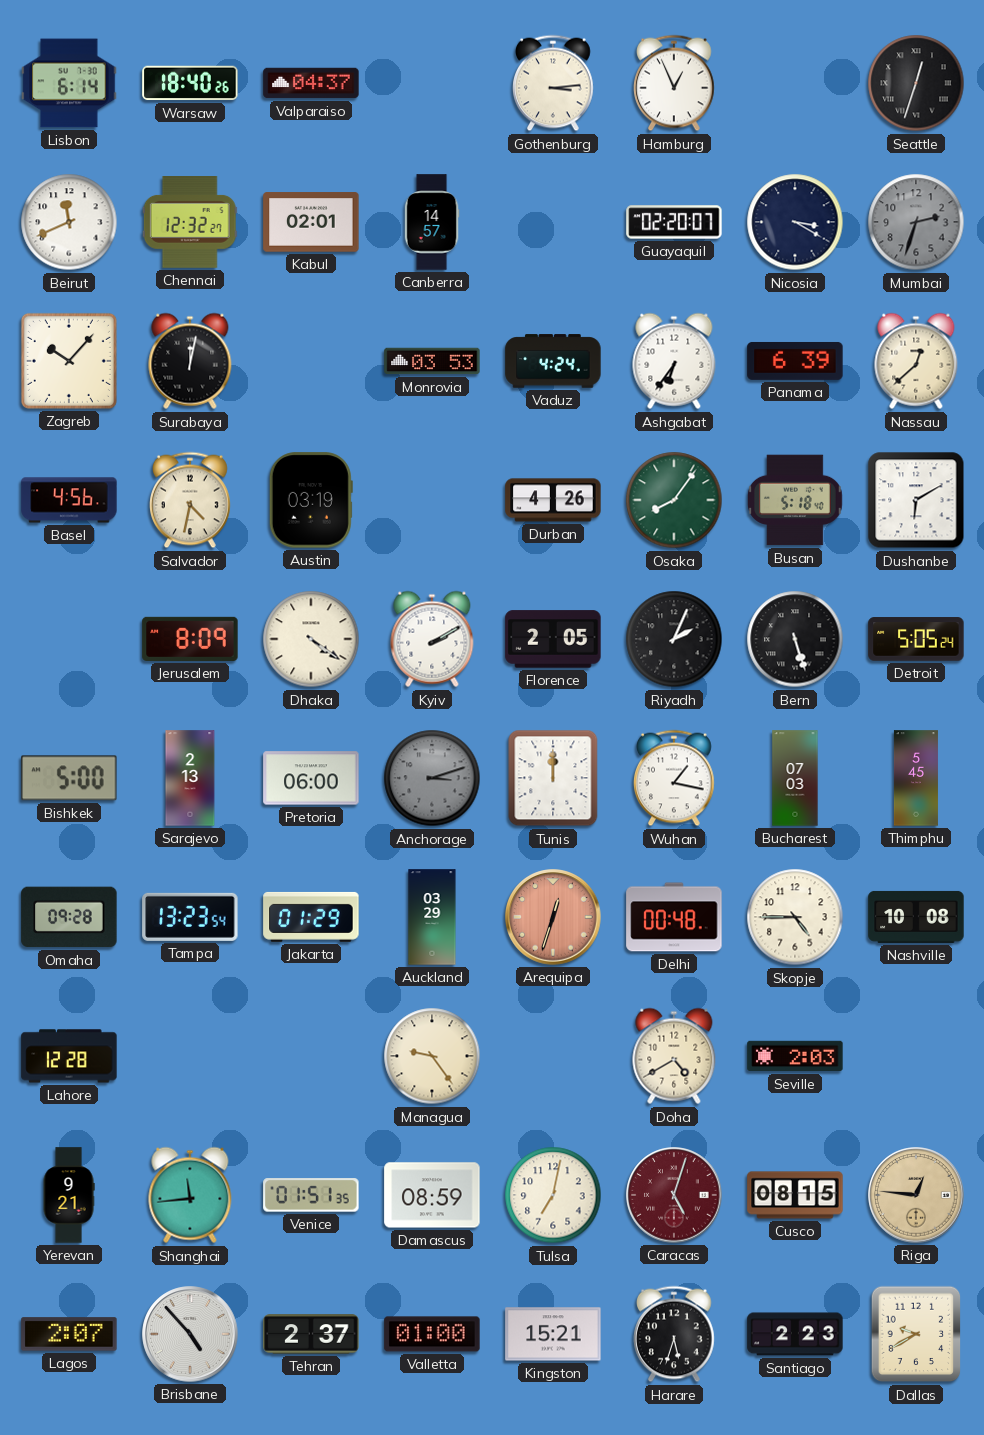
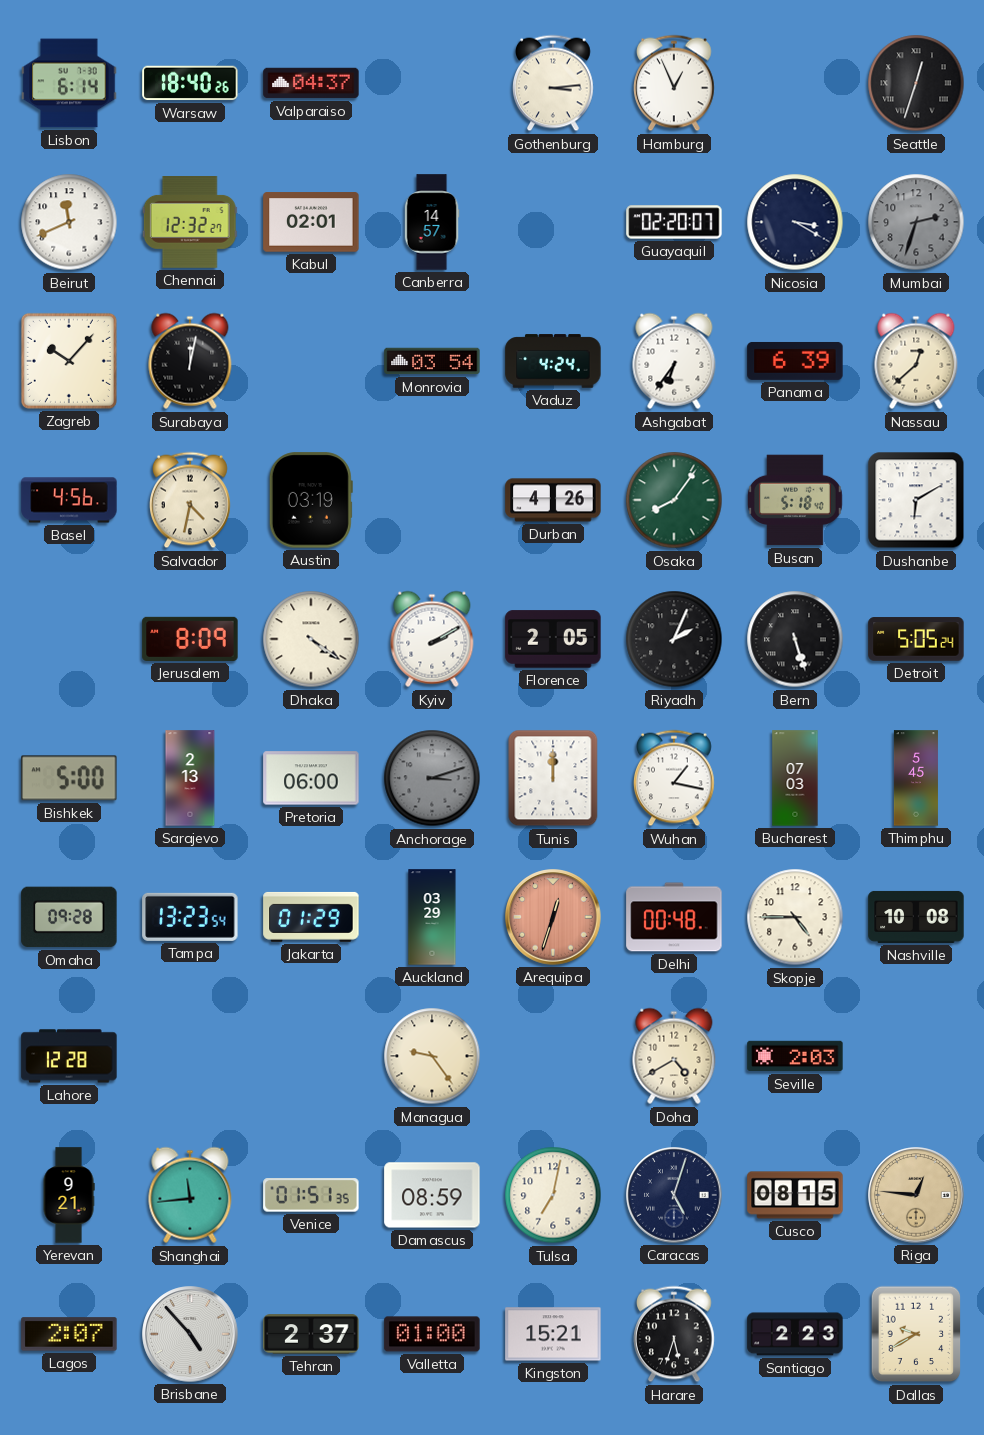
Monrovia: 03:53 -> 03:54 (432, 361)
Caracas dial: burgundy -> navy (674, 1195)
